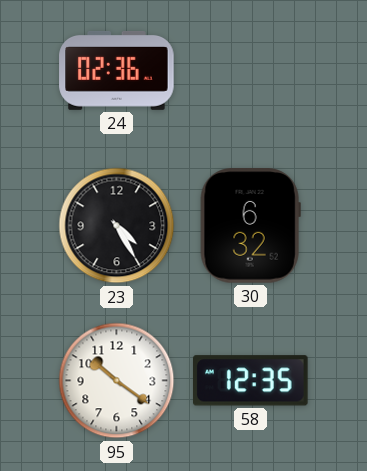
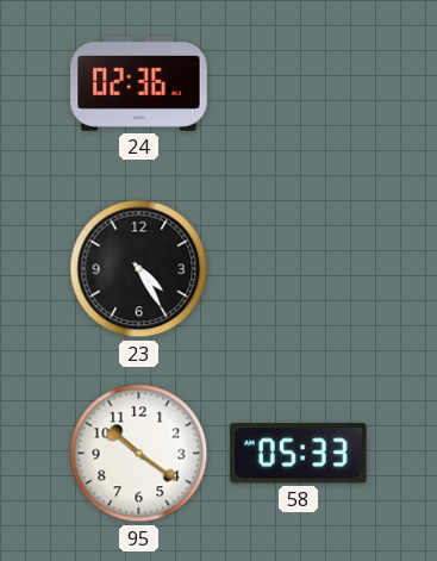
30: 6:32 -> none (250, 226)
58: 12:35 -> 05:33 (299, 454)
